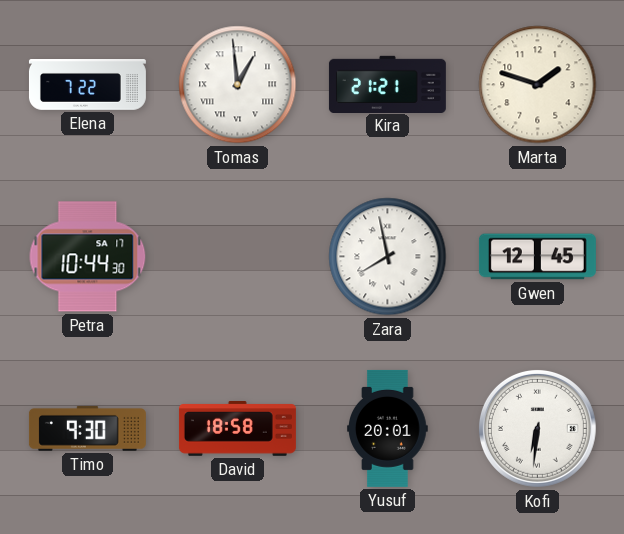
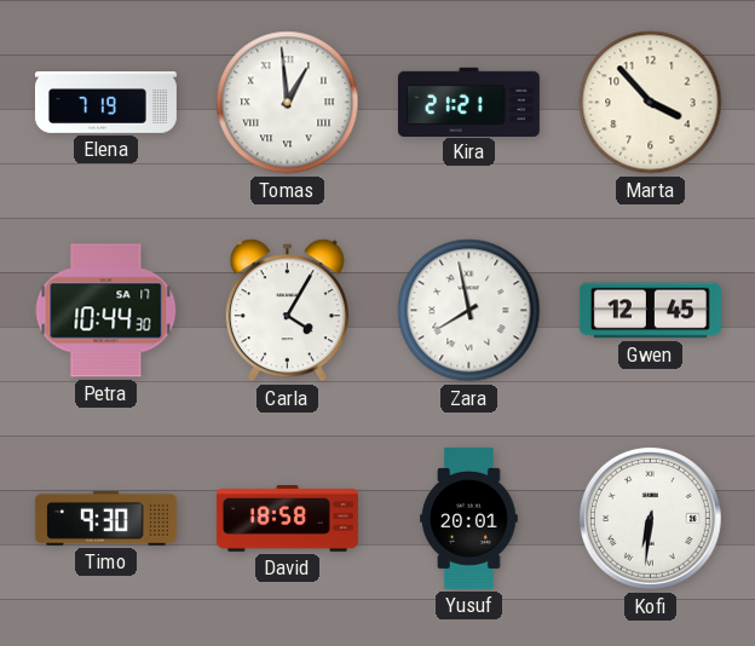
Elena: 7:22 -> 7:19 (105, 103)
Marta: 1:48 -> 3:53 (651, 103)
Carla: none -> 4:05 (287, 311)
